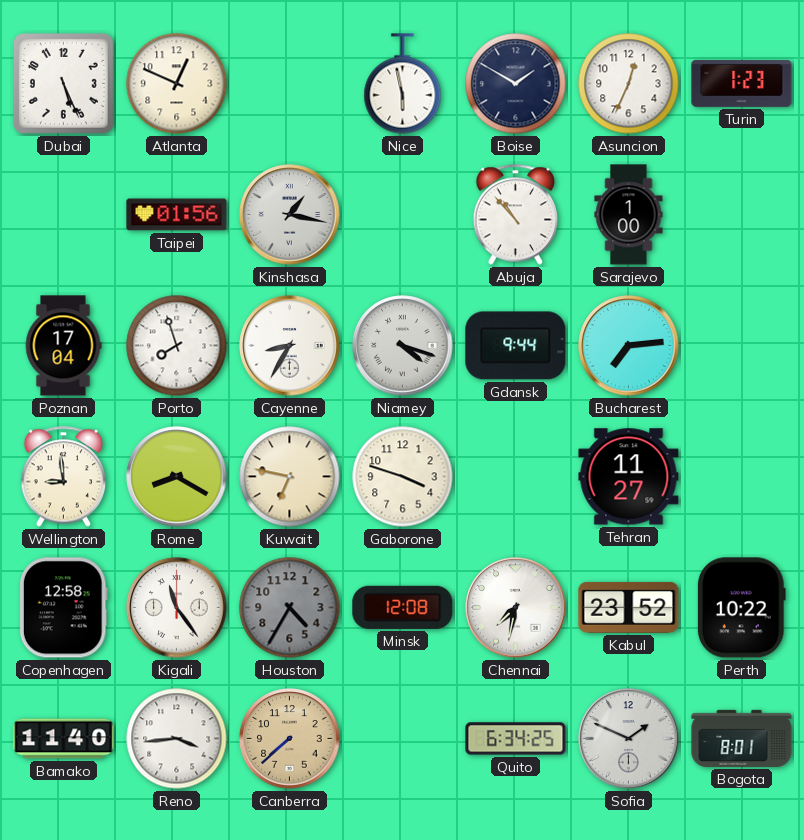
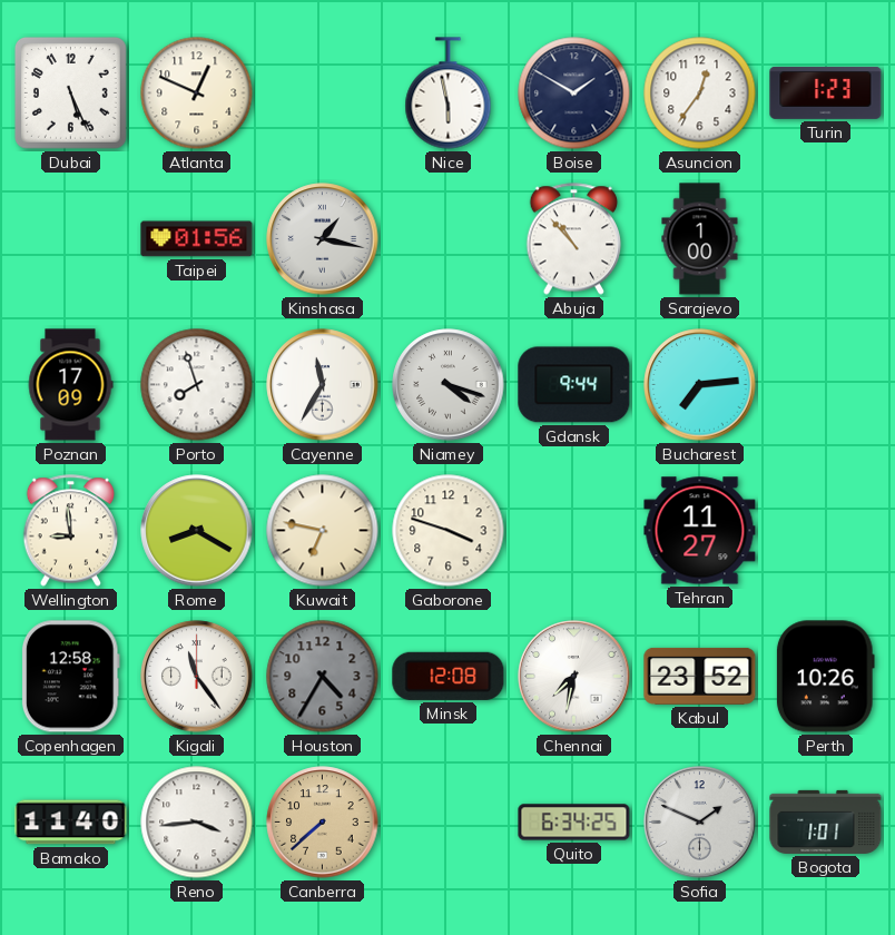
Asuncion: 12:34 -> 12:36 (700, 93)
Poznan: 17:04 -> 17:09 (70, 385)
Cayenne: 8:35 -> 11:35 (323, 385)
Perth: 10:22 -> 10:26 (825, 677)
Bogota: 8:01 -> 1:01 (826, 821)
